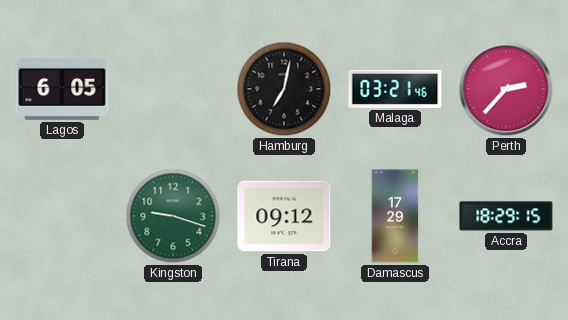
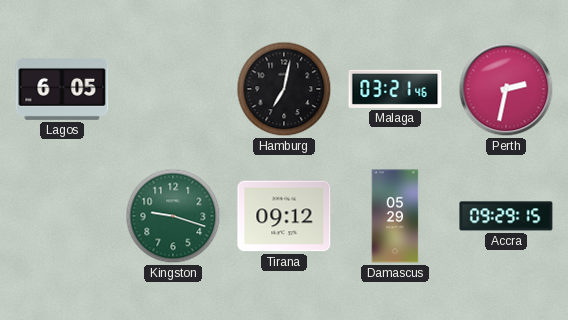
Perth: 2:37 -> 2:32 (506, 89)
Damascus: 17:29 -> 05:29 (395, 216)
Accra: 18:29 -> 09:29 (506, 216)
